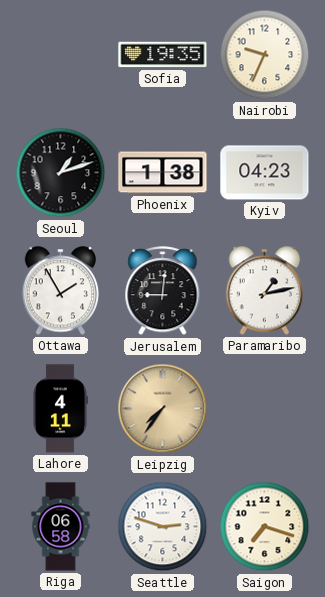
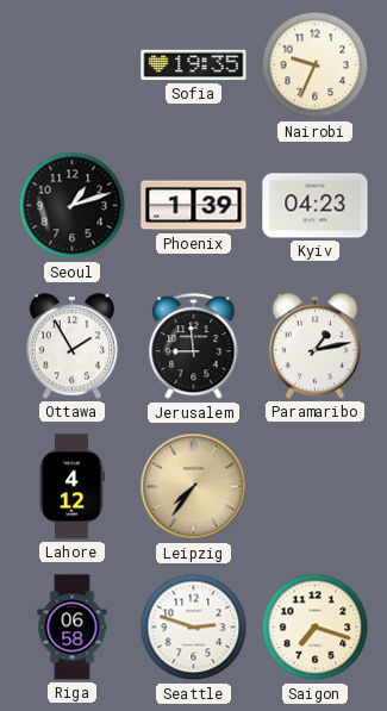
Phoenix: 1:38 -> 1:39 (194, 206)
Jerusalem: 9:01 -> 8:59 (194, 347)
Lahore: 4:11 -> 4:12 (71, 487)
